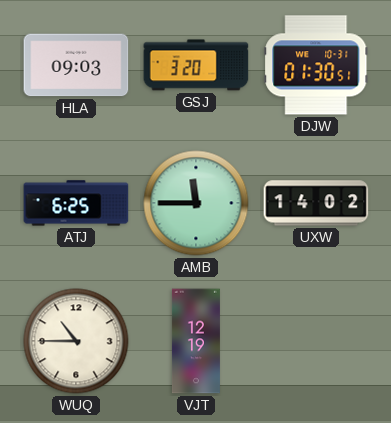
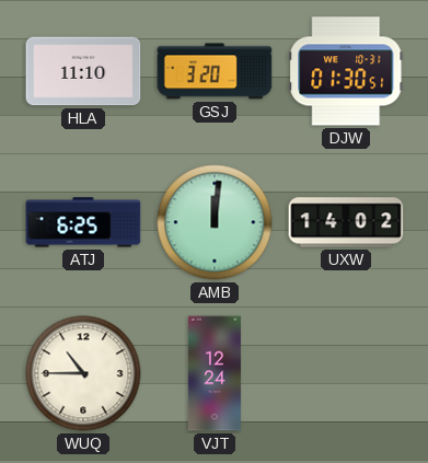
HLA: 09:03 -> 11:10 (83, 71)
AMB: 11:45 -> 12:01 (215, 222)
VJT: 12:19 -> 12:24 (215, 373)
